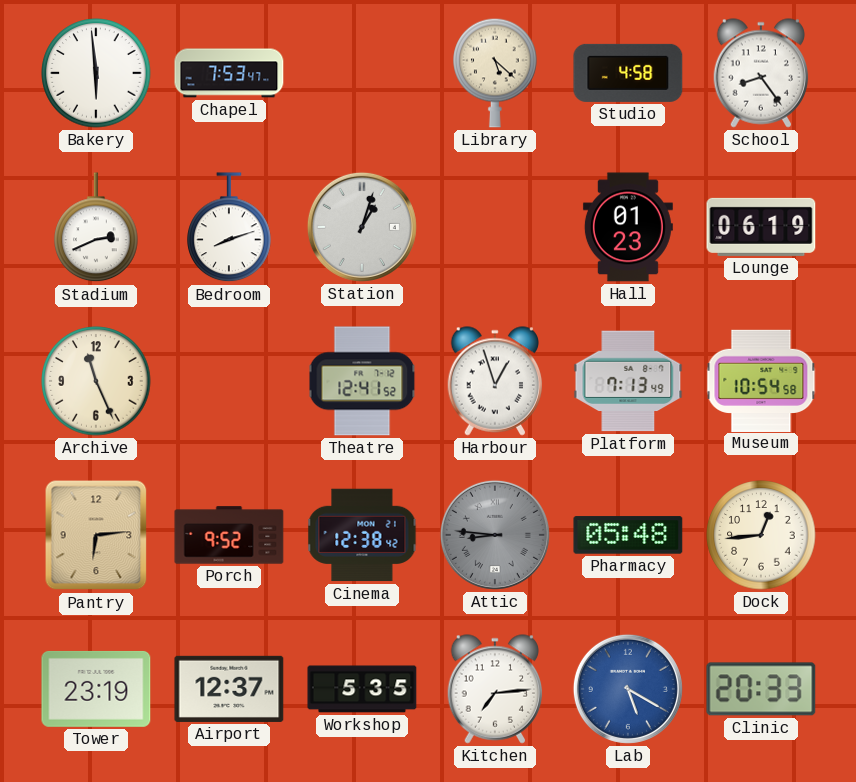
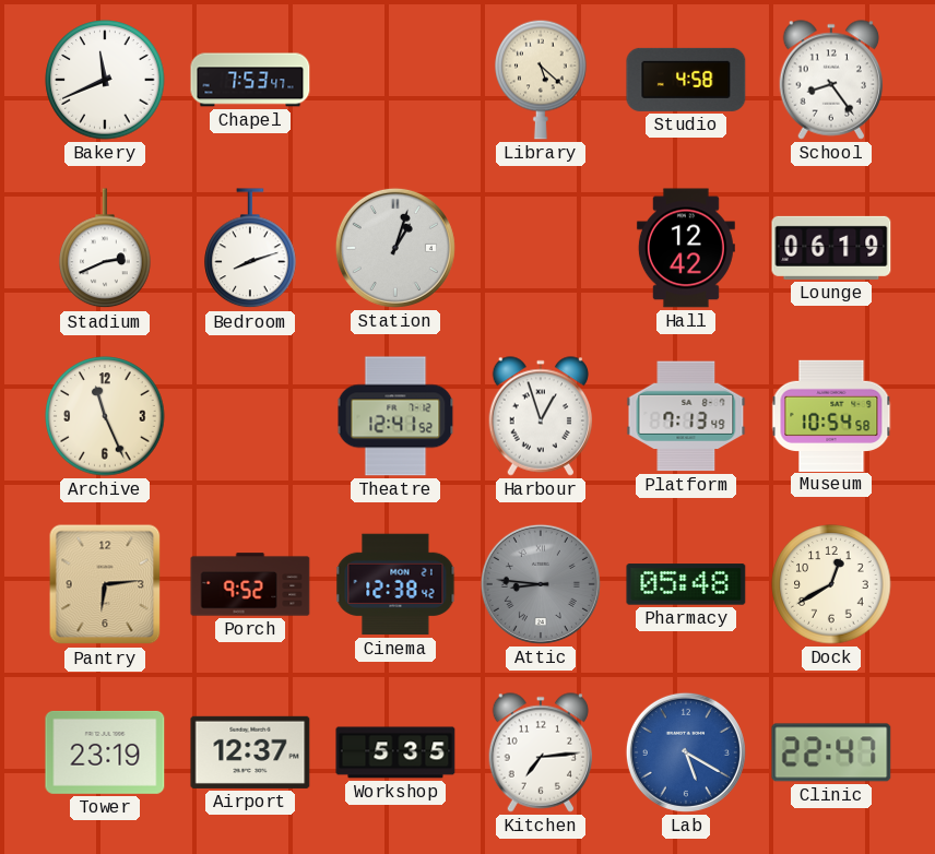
Bakery: 5:59 -> 11:41 (105, 80)
Hall: 01:23 -> 12:42 (686, 248)
Dock: 12:44 -> 12:40 (831, 584)
Clinic: 20:33 -> 22:47 (831, 752)
